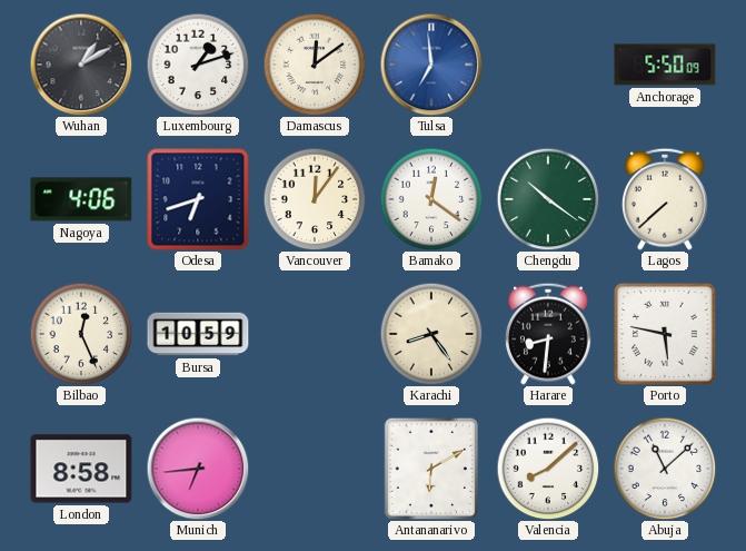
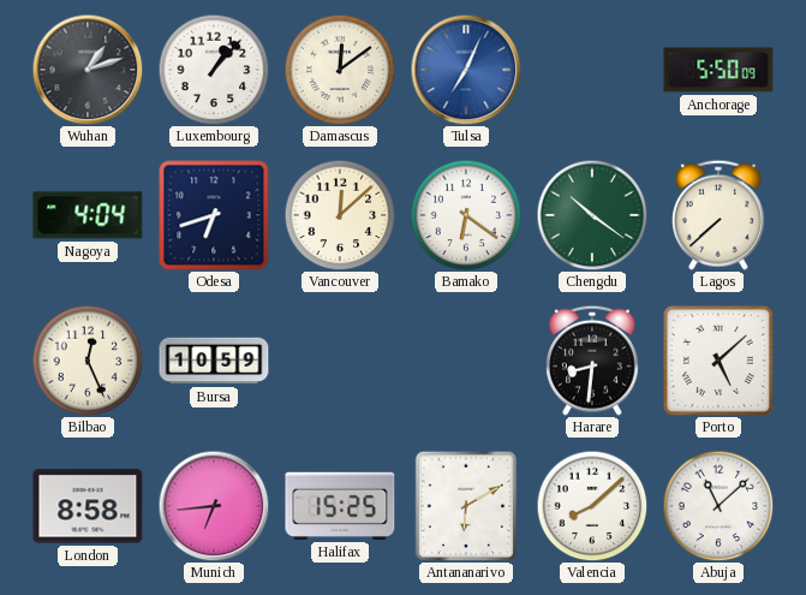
Wuhan: 1:10 -> 1:12 (88, 70)
Luxembourg: 1:12 -> 1:07 (214, 70)
Tulsa: 6:59 -> 7:04 (466, 70)
Nagoya: 4:06 -> 4:04 (88, 215)
Vancouver: 12:06 -> 12:08 (340, 215)
Bamako: 12:21 -> 6:21 (466, 215)
Karachi: 8:24 -> none (431, 334)
Porto: 5:47 -> 5:08 (718, 361)
Halifax: none -> 15:25 (340, 506)
